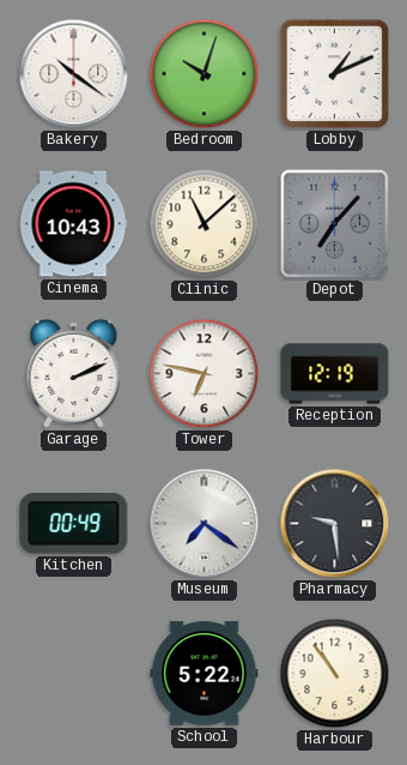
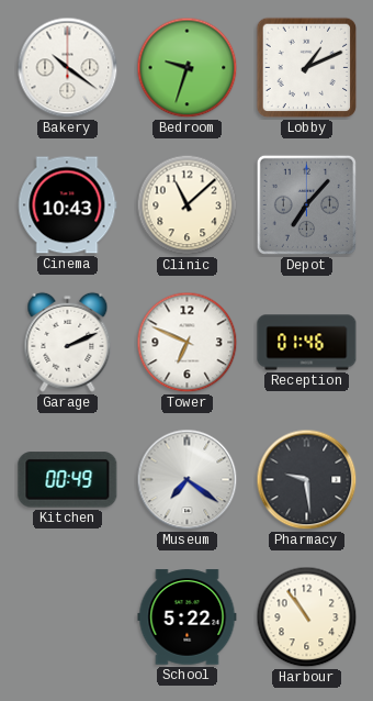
Bedroom: 10:03 -> 9:33 (188, 68)
Tower: 6:47 -> 6:49 (188, 343)
Reception: 12:19 -> 01:46 (307, 343)
